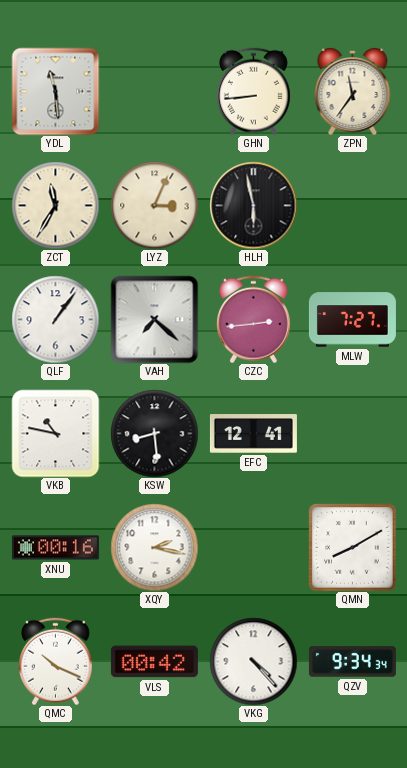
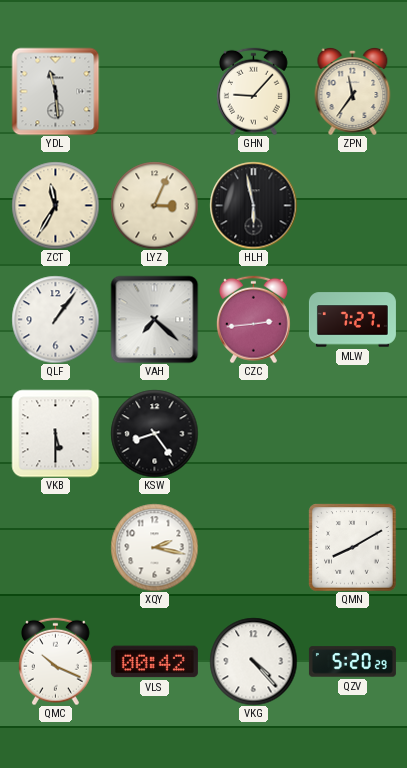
GHN: 8:44 -> 9:07 (253, 91)
VKB: 10:47 -> 5:30 (55, 433)
KSW: 8:29 -> 8:24 (154, 433)
EFC: 12:41 -> none (253, 434)
XNU: 00:16 -> none (55, 548)
QZV: 9:34 -> 5:20 (352, 662)
